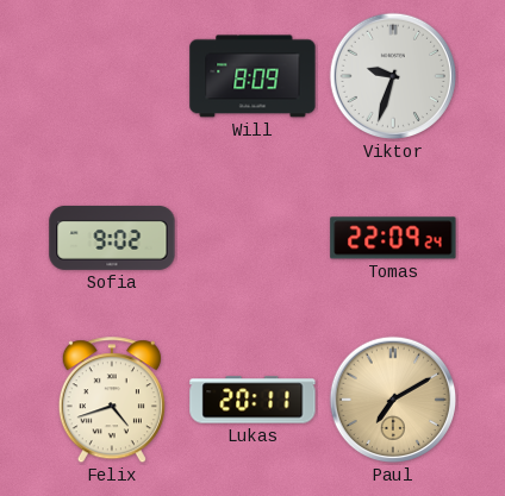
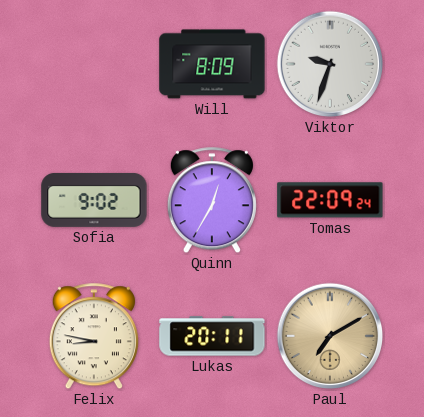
Quinn: none -> 12:35 (212, 201)
Felix: 4:42 -> 8:47 (94, 337)
